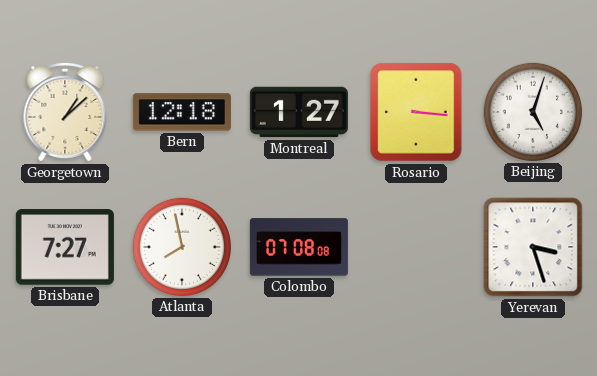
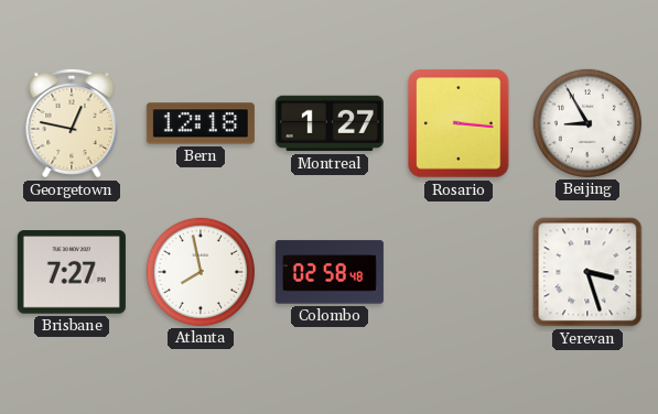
Georgetown: 1:08 -> 12:47 (72, 124)
Beijing: 5:03 -> 8:55 (587, 123)
Colombo: 07:08 -> 02:58 (330, 272)
